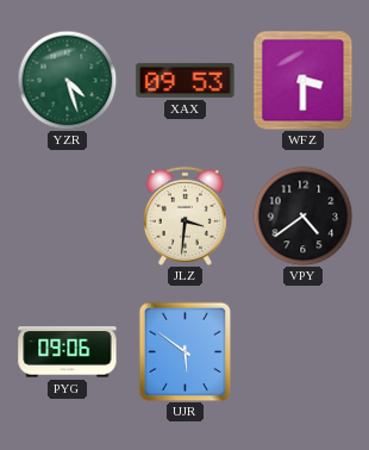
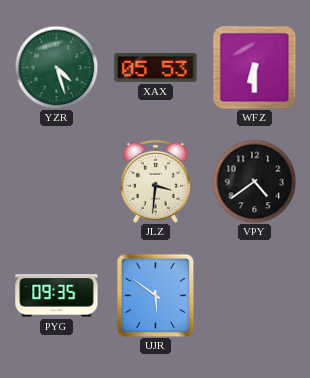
XAX: 09:53 -> 05:53 (156, 67)
WFZ: 3:30 -> 6:30 (254, 67)
PYG: 09:06 -> 09:35 (57, 296)
